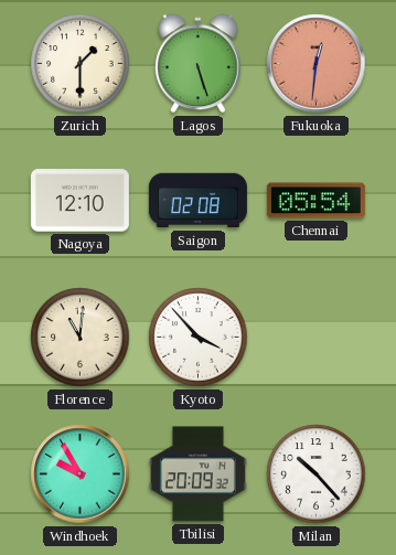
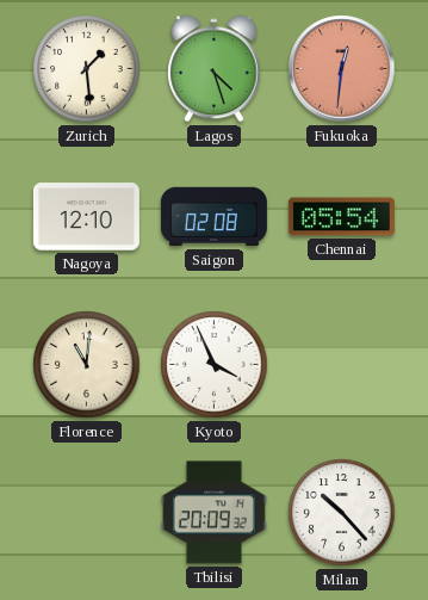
Zurich: 1:30 -> 1:29 (87, 69)
Lagos: 5:27 -> 4:27 (215, 69)
Kyoto: 3:53 -> 3:56 (215, 365)
Windhoek: 9:55 -> none (81, 474)
